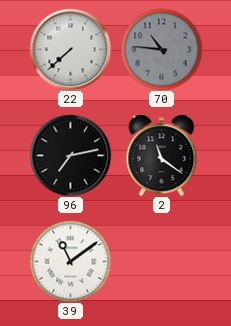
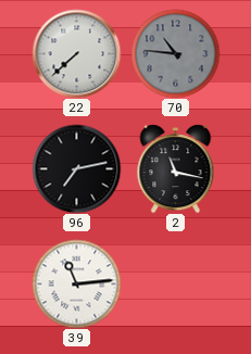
2: 11:21 -> 11:17 (176, 168)
39: 11:09 -> 11:14 (76, 283)
